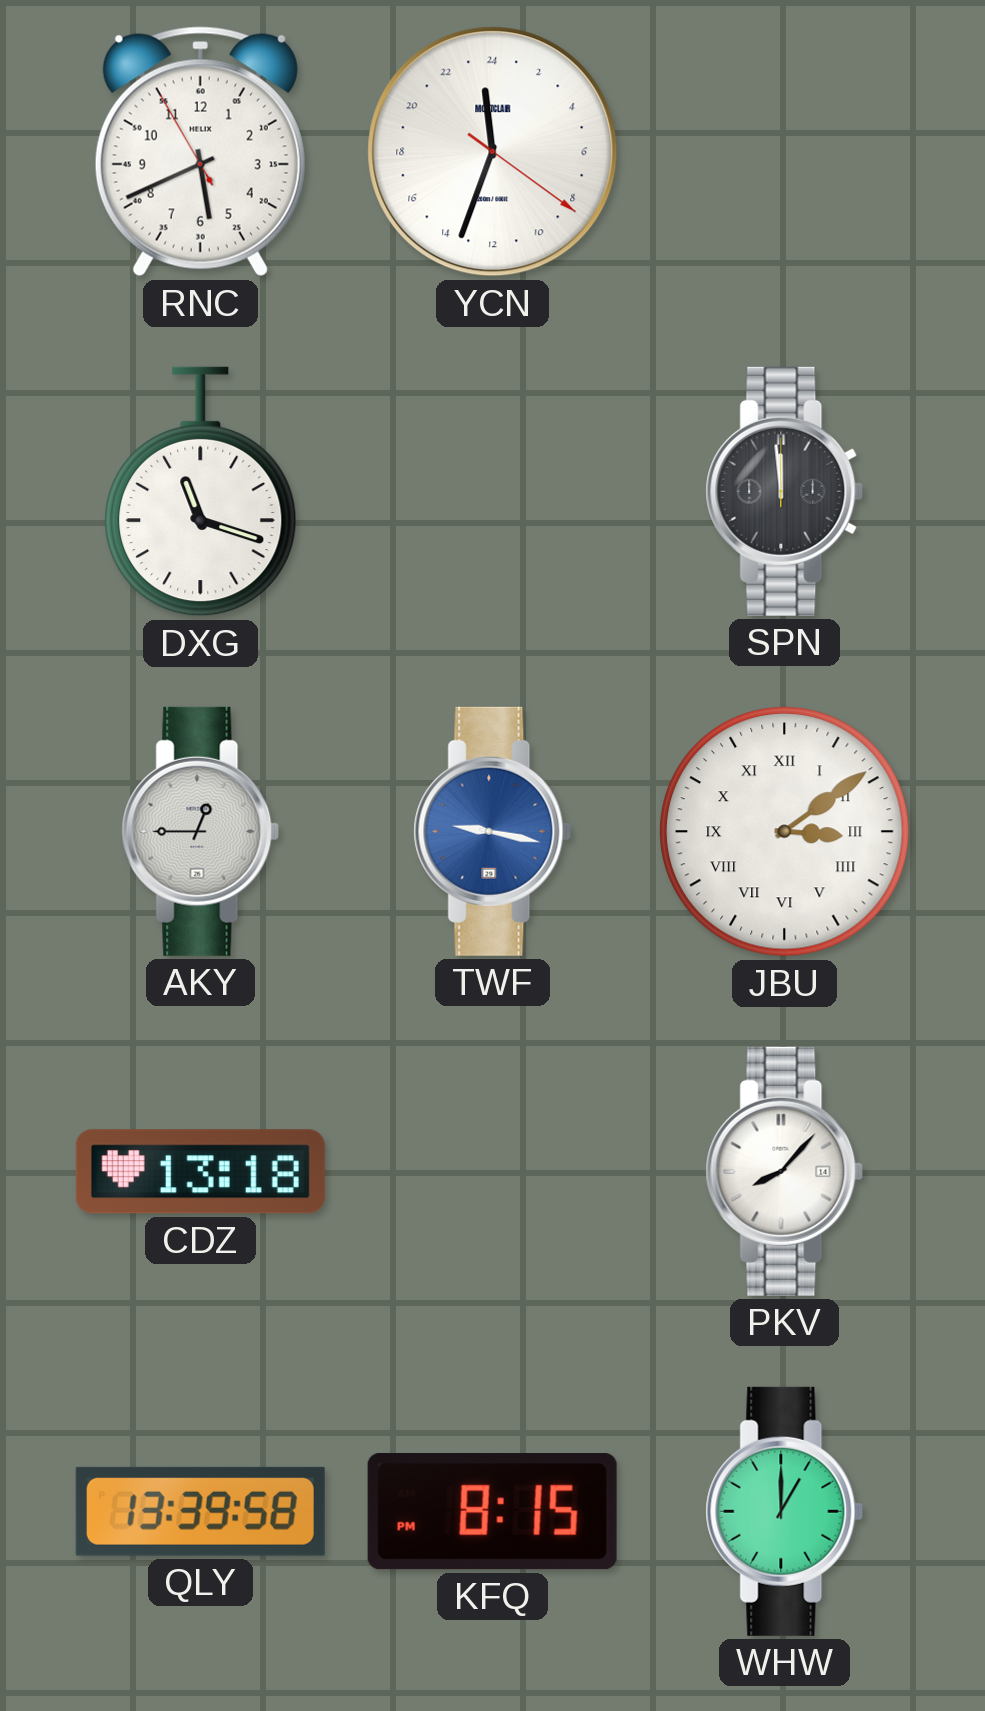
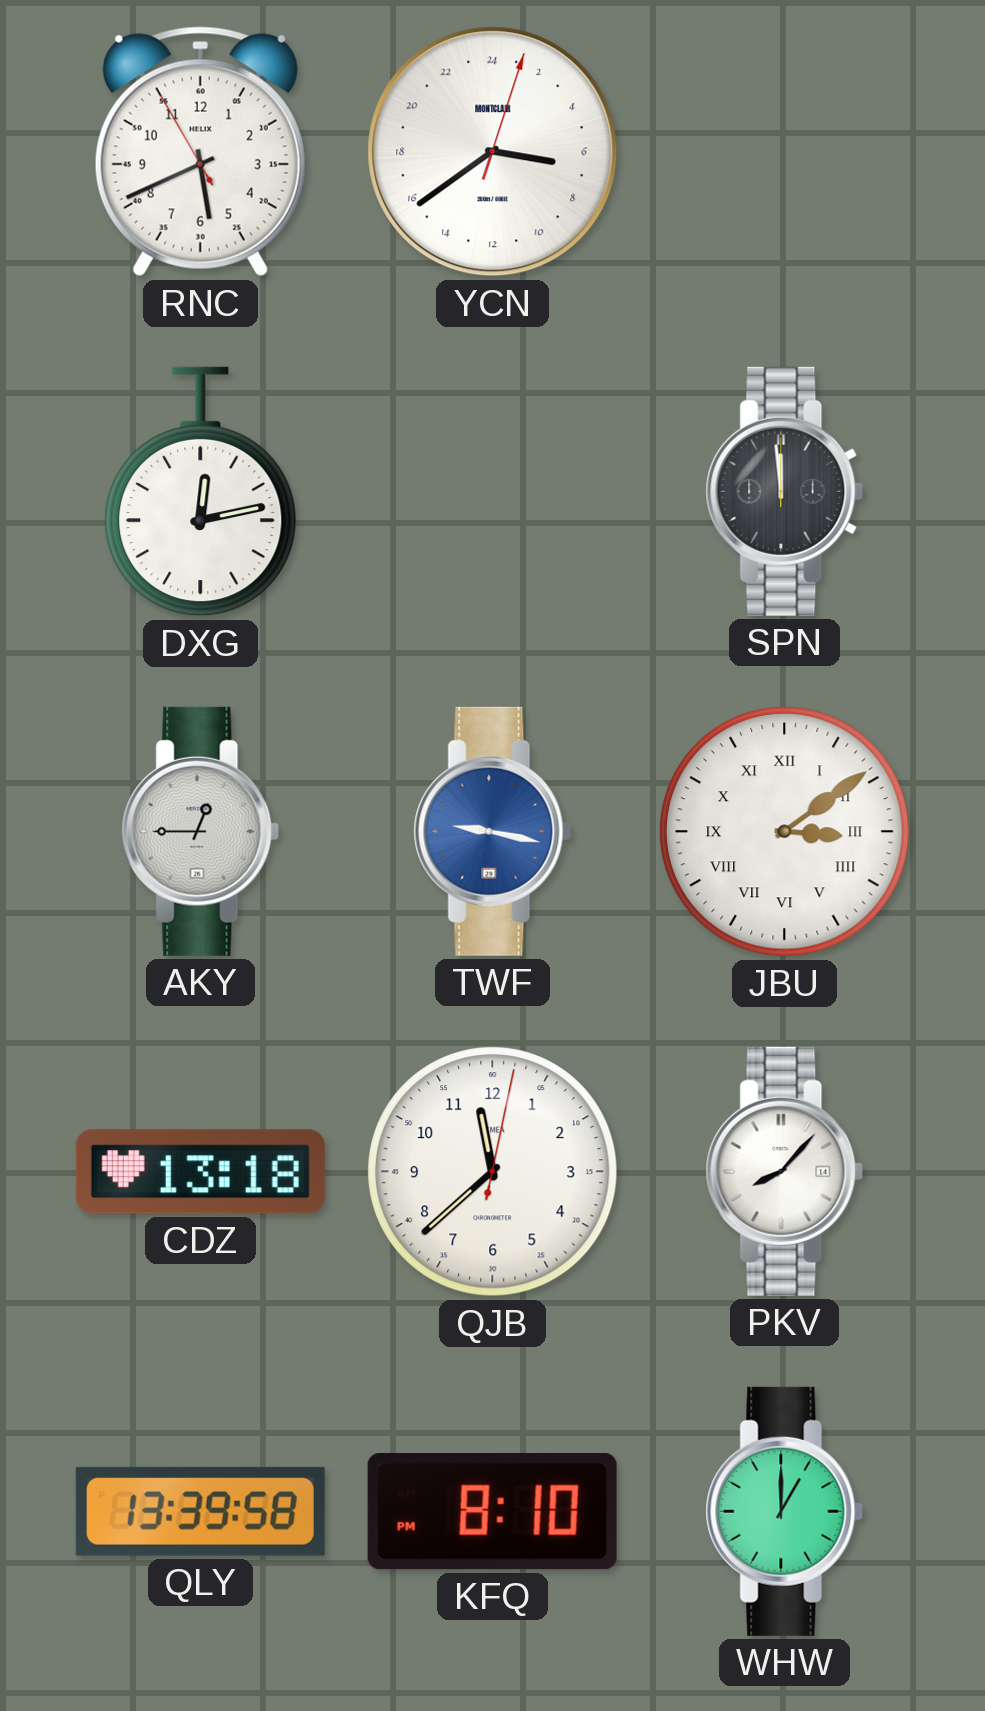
YCN: 23:33 -> 6:39 (493, 152)
DXG: 11:18 -> 12:13 (201, 492)
QJB: none -> 11:38 (493, 1172)
KFQ: 8:15 -> 8:10 (492, 1512)
